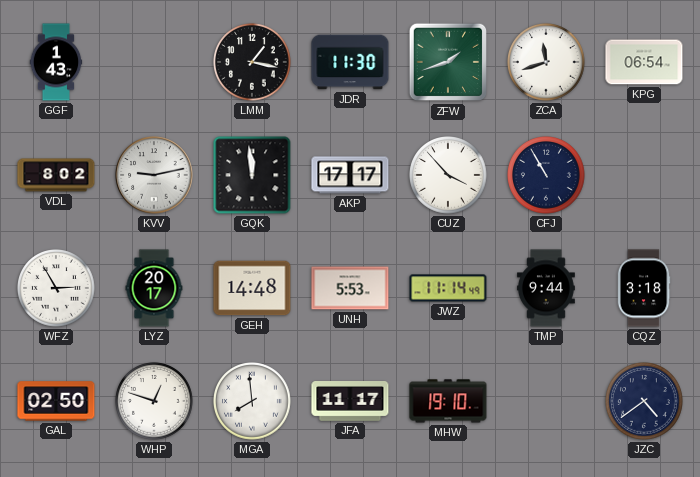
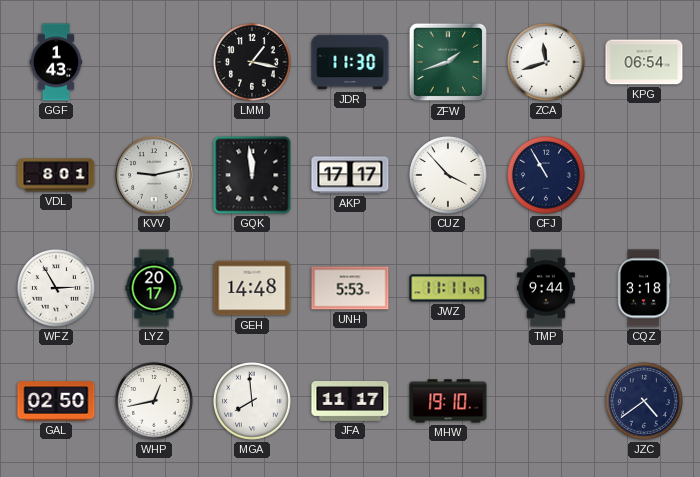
VDL: 8:02 -> 8:01 (56, 175)
JWZ: 11:14 -> 11:11 (448, 288)
WHP: 12:48 -> 12:43 (155, 402)
